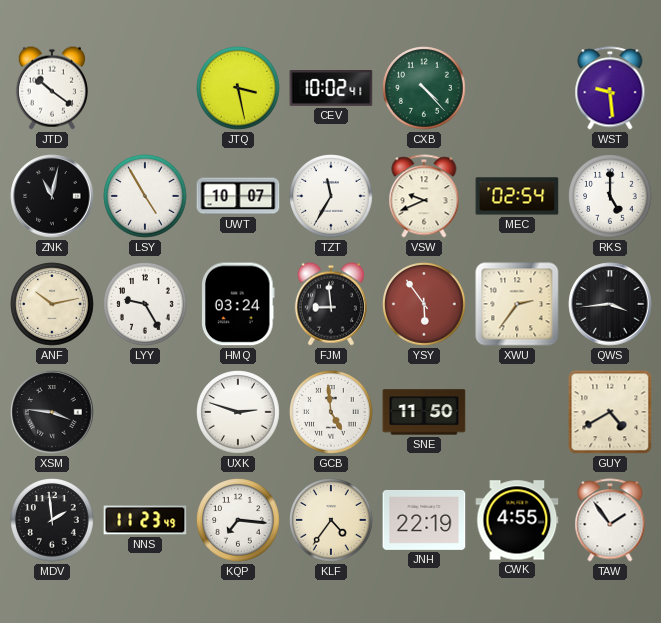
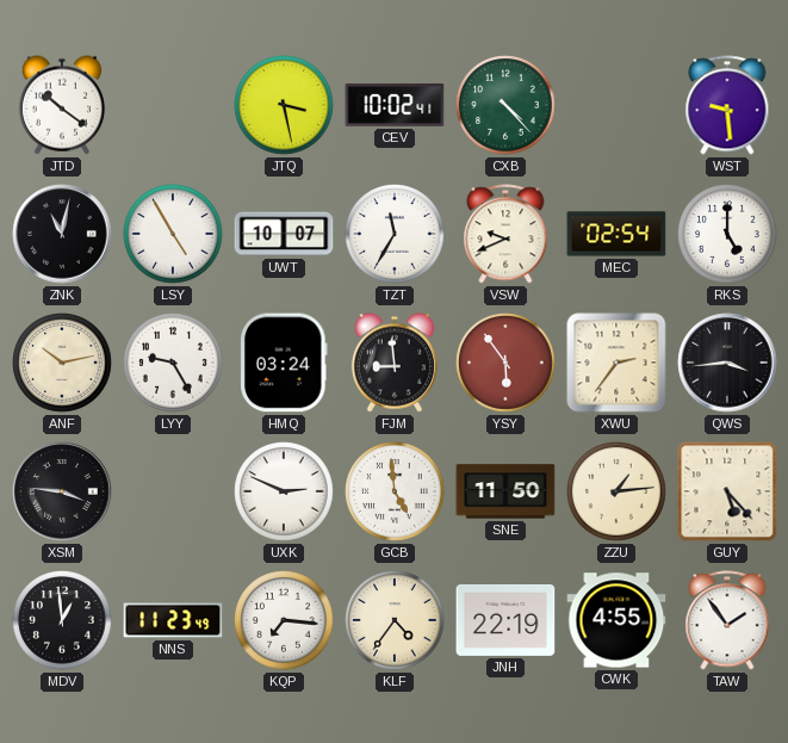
UXK: 2:48 -> 2:49 (284, 491)
ZZU: none -> 1:14 (616, 491)
GUY: 4:40 -> 5:23 (727, 491)
MDV: 1:59 -> 12:59 (62, 620)
